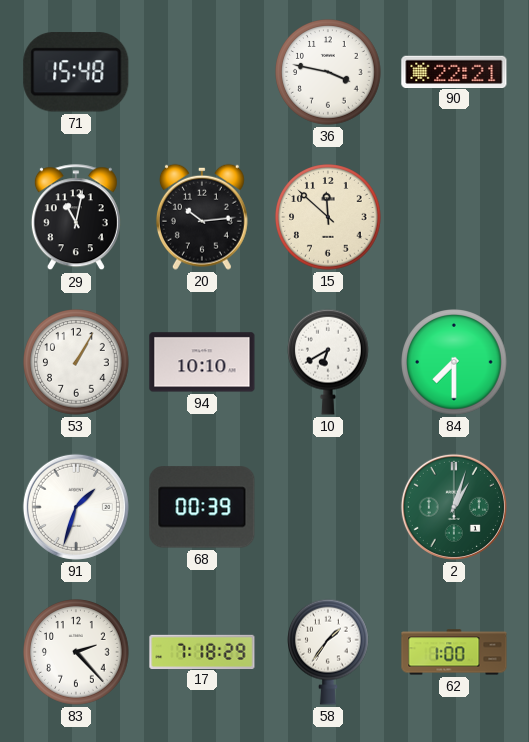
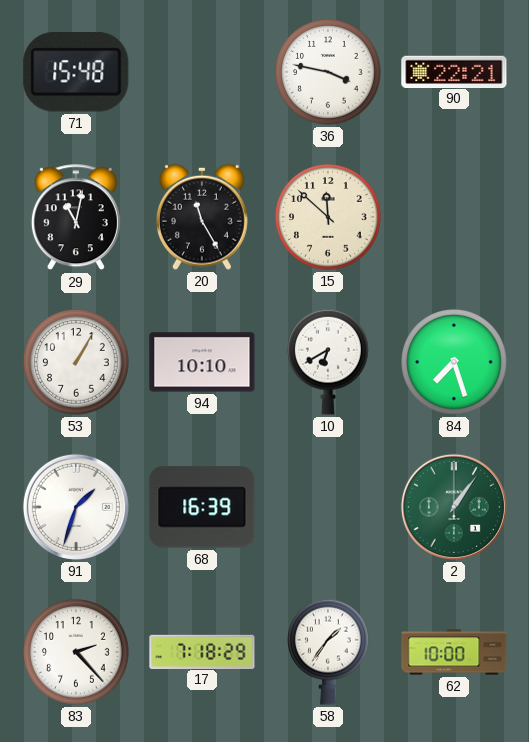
20: 10:14 -> 11:25 (202, 217)
84: 7:30 -> 7:27 (454, 362)
68: 00:39 -> 16:39 (202, 507)
2: 1:03 -> 1:06 (454, 507)
62: 1:00 -> 10:00 (454, 652)
